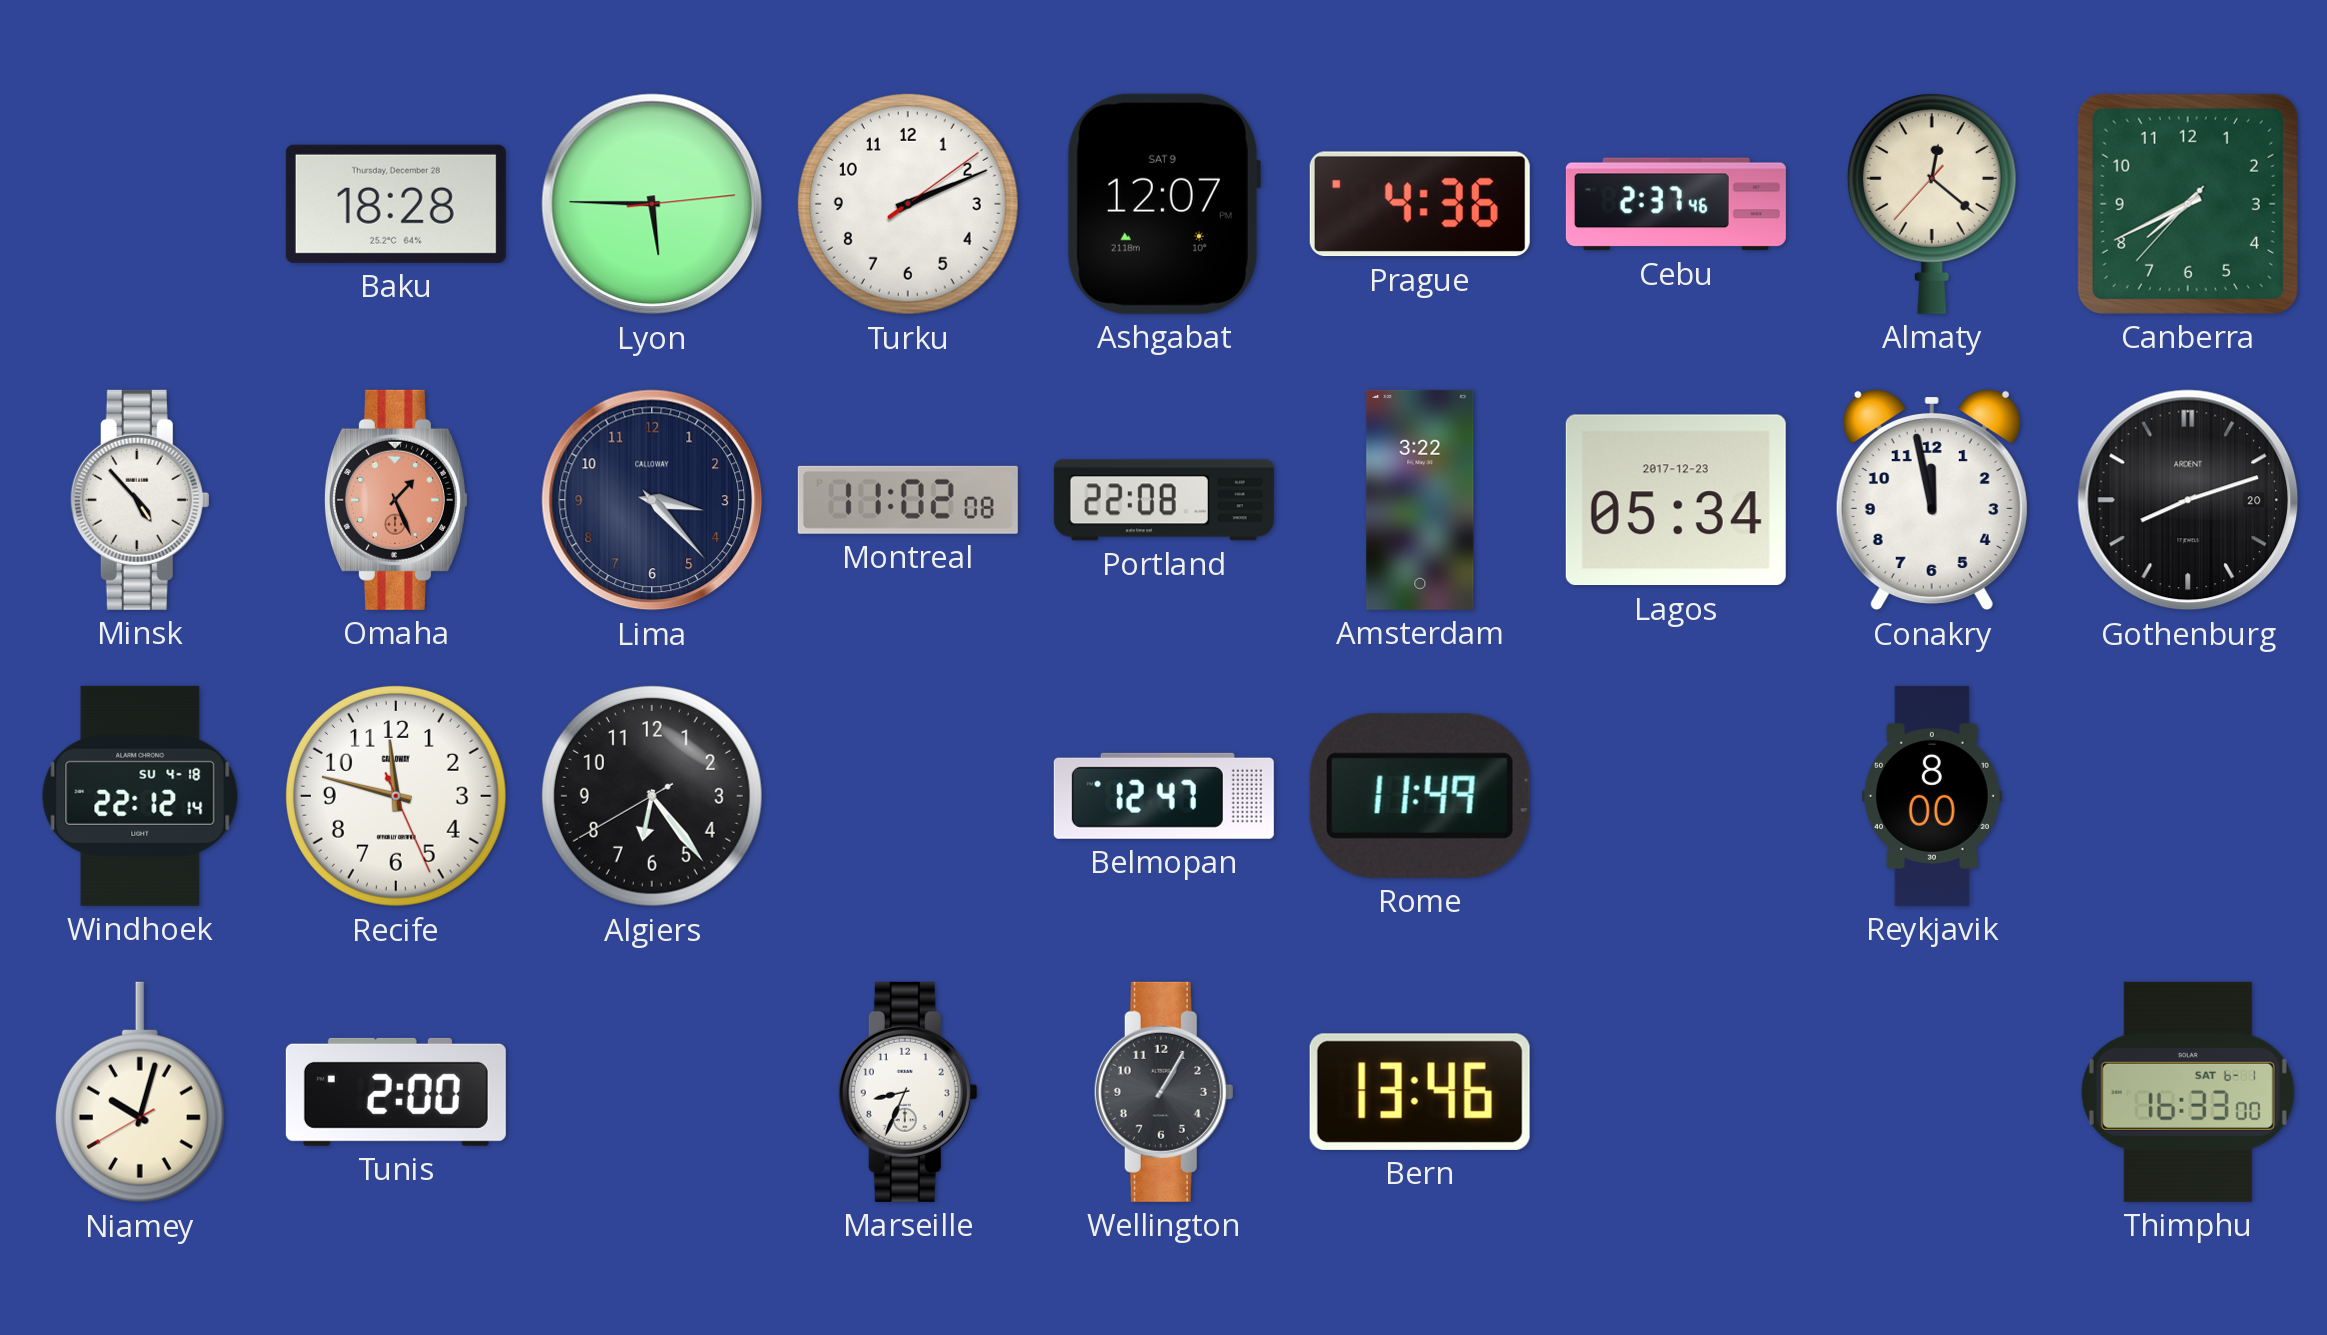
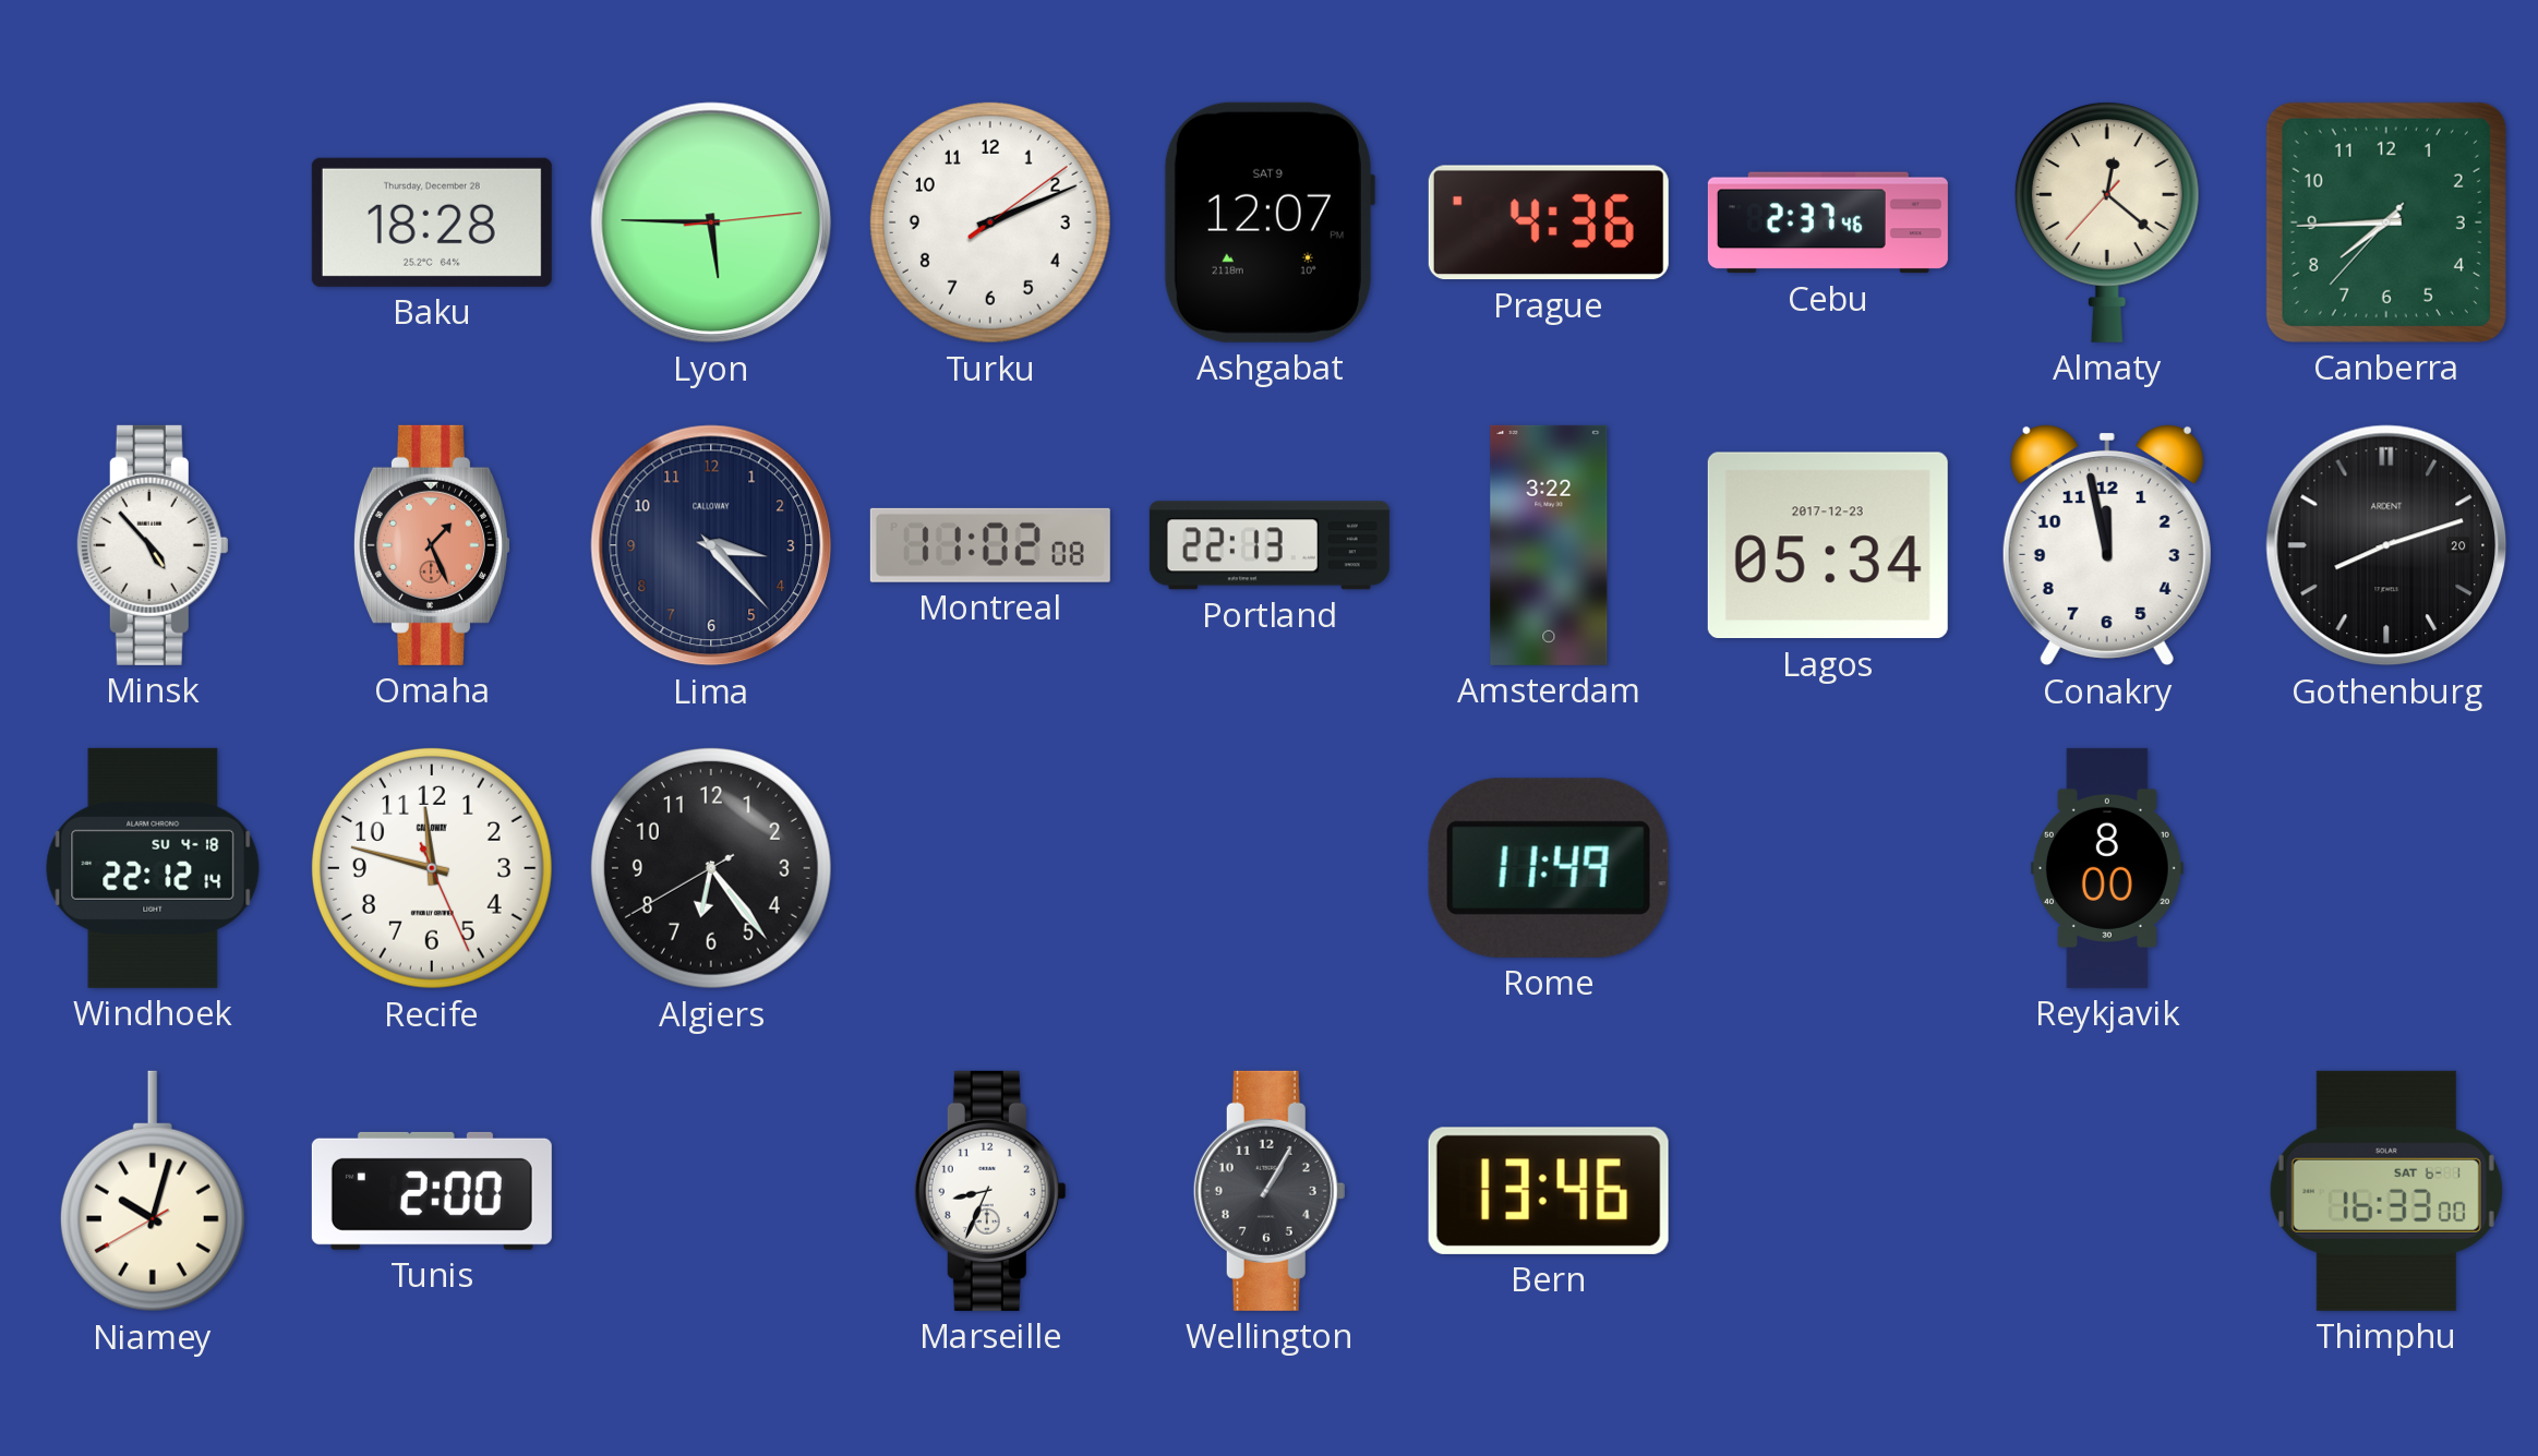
Canberra: 7:40 -> 7:44 (2386, 222)
Portland: 22:08 -> 22:13 (1270, 545)
Belmopan: 12:47 -> none (1164, 796)
